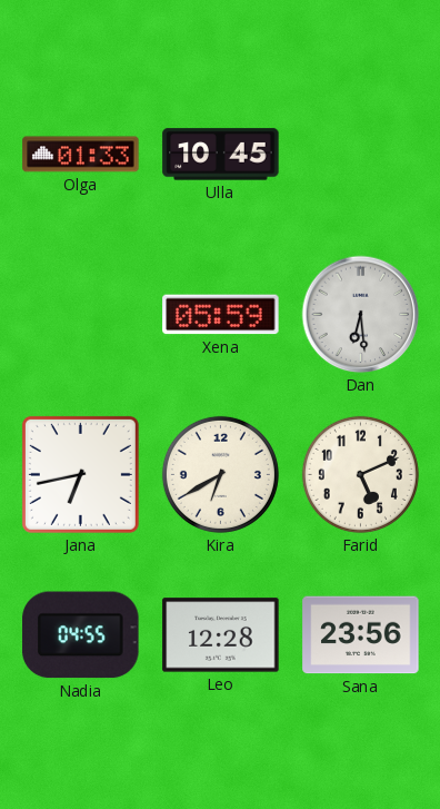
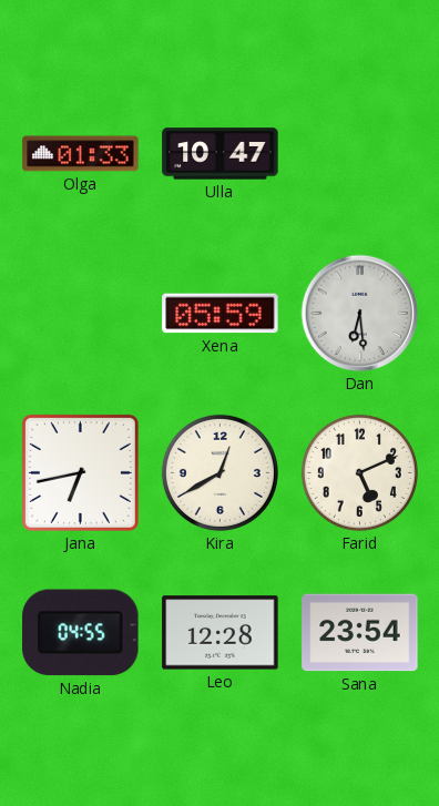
Ulla: 10:45 -> 10:47 (221, 154)
Kira: 6:40 -> 12:40 (219, 472)
Sana: 23:56 -> 23:54 (360, 633)
